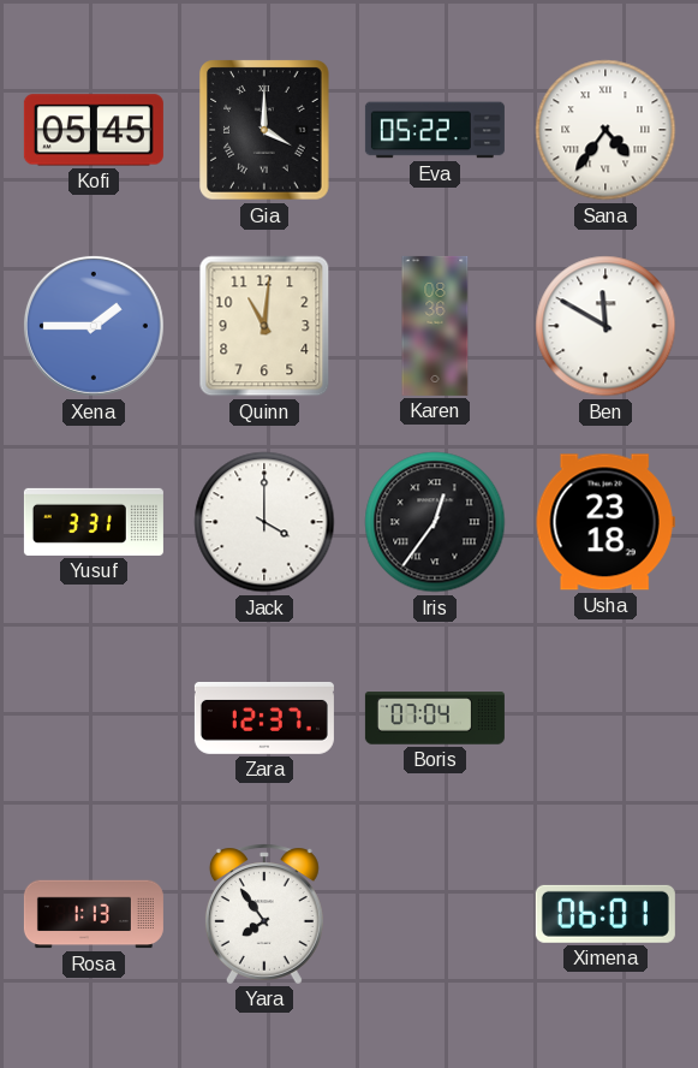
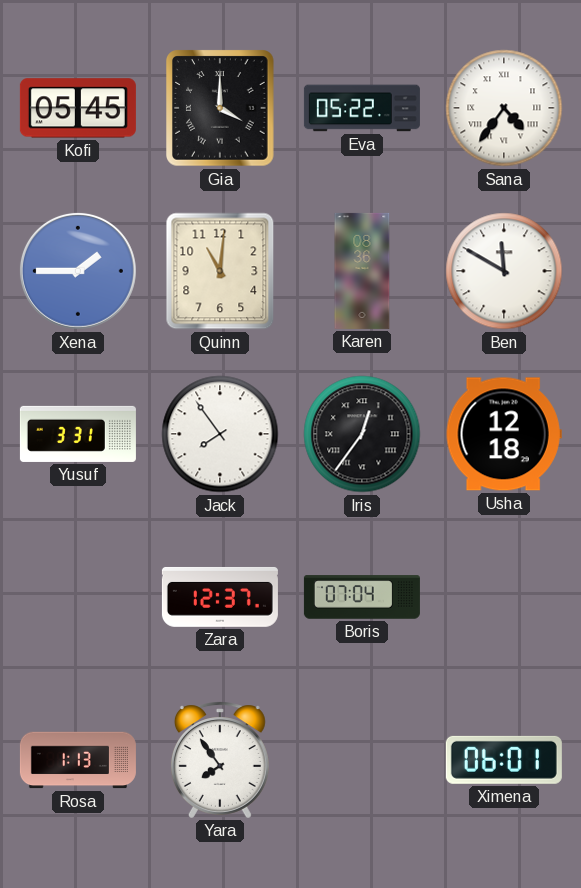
Jack: 4:00 -> 7:54 (220, 434)
Usha: 23:18 -> 12:18 (504, 434)
